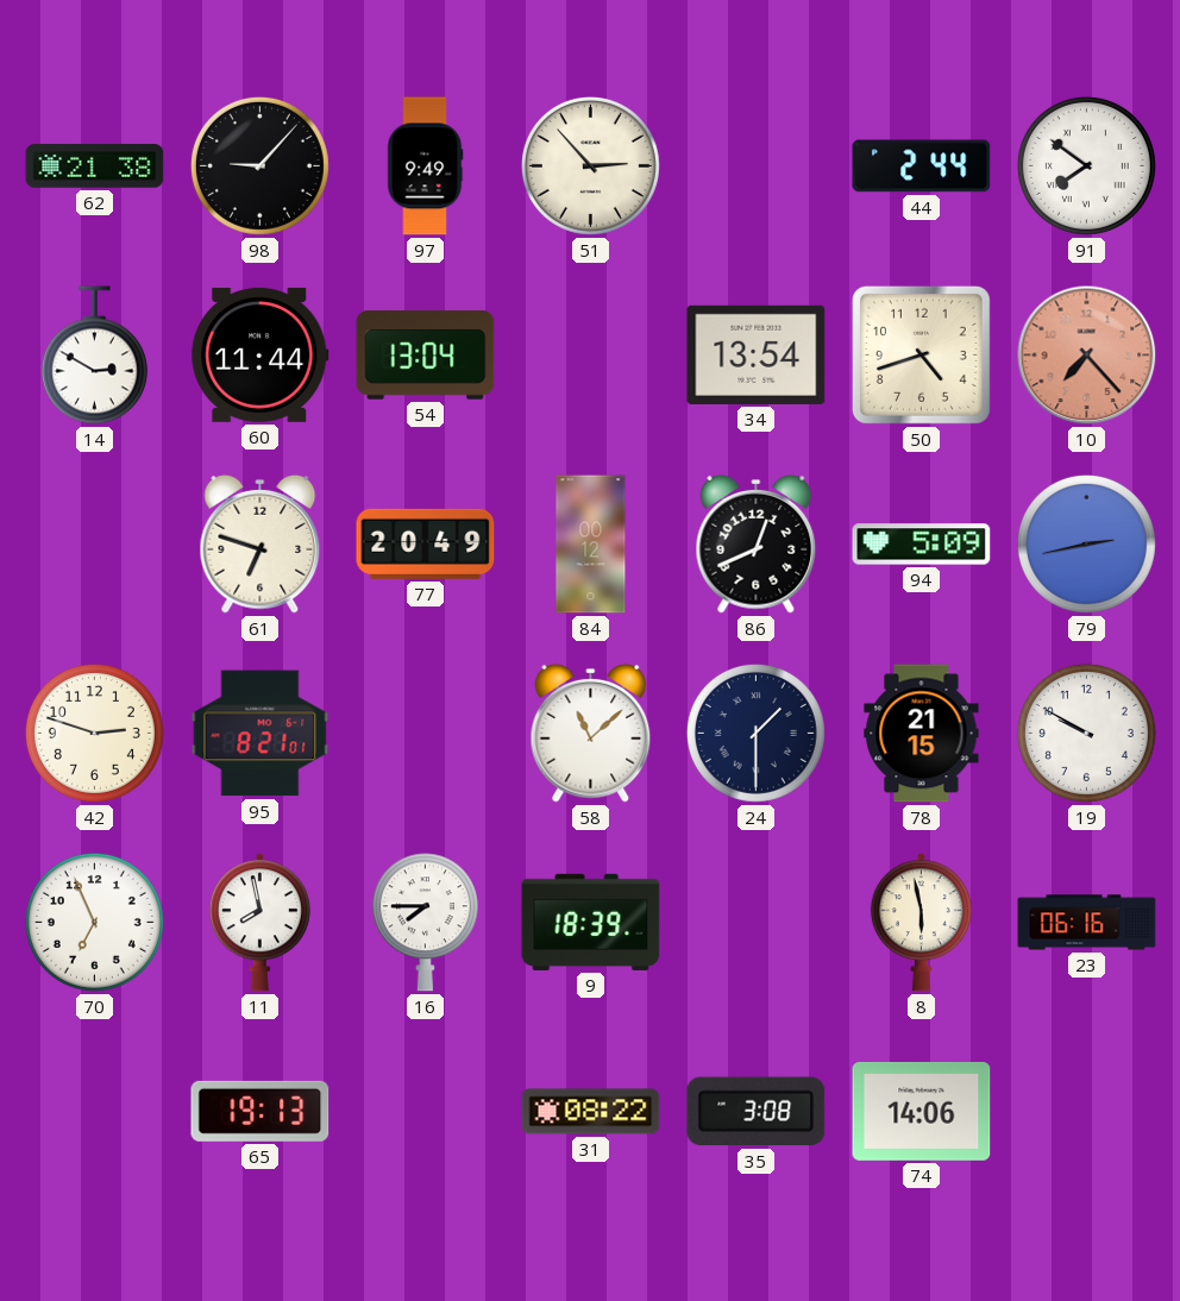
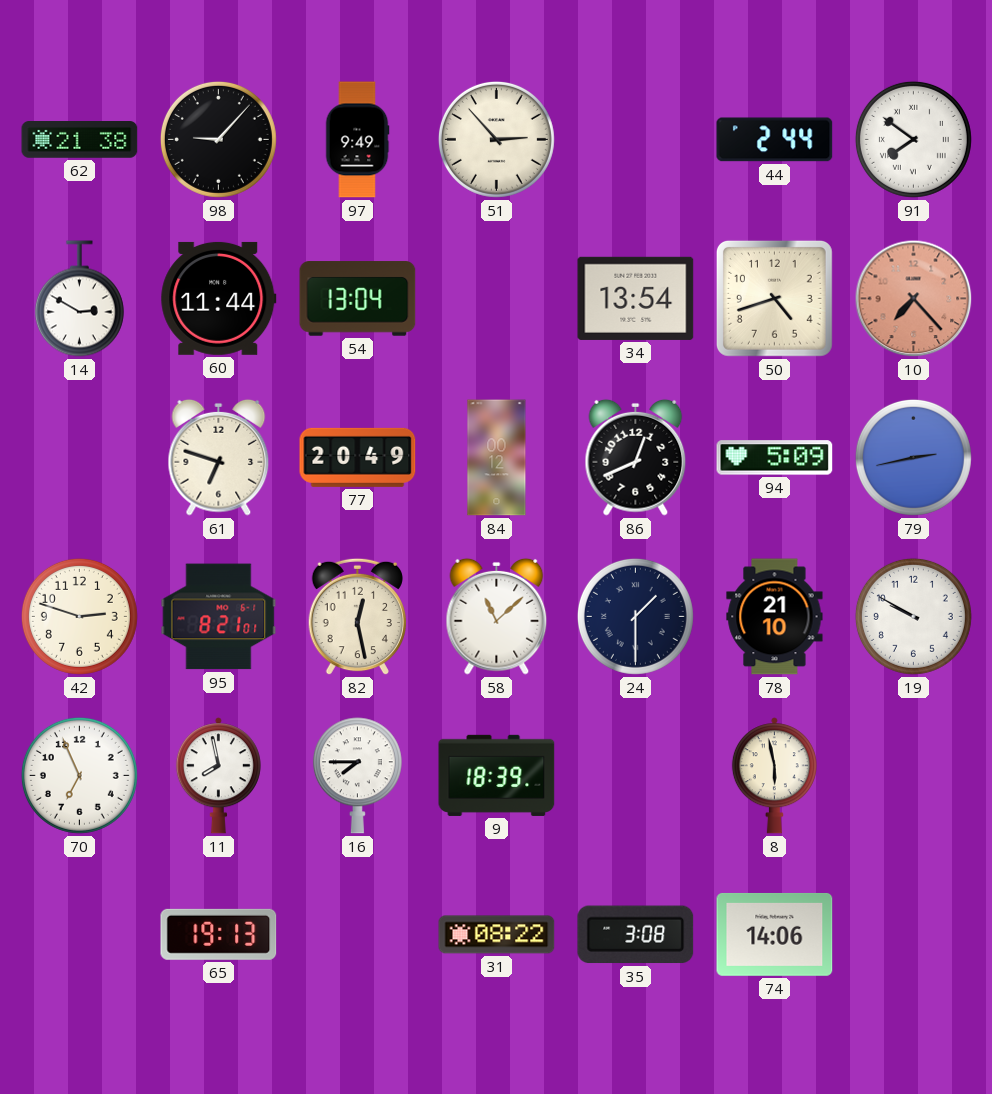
82: none -> 12:28 (357, 617)
78: 21:15 -> 21:10 (775, 617)
23: 06:16 -> none (1087, 923)
